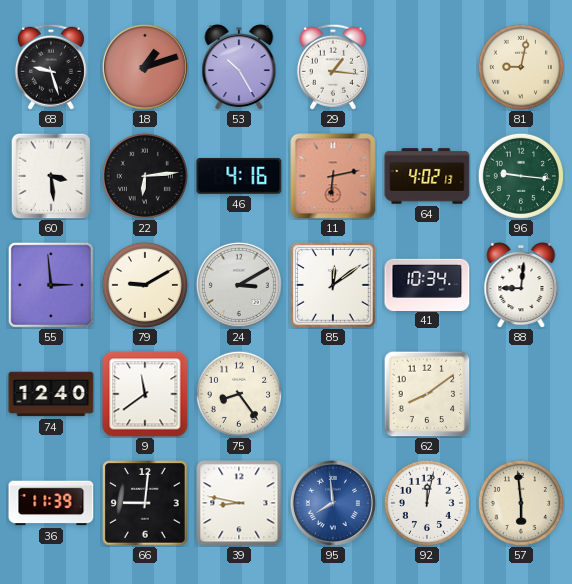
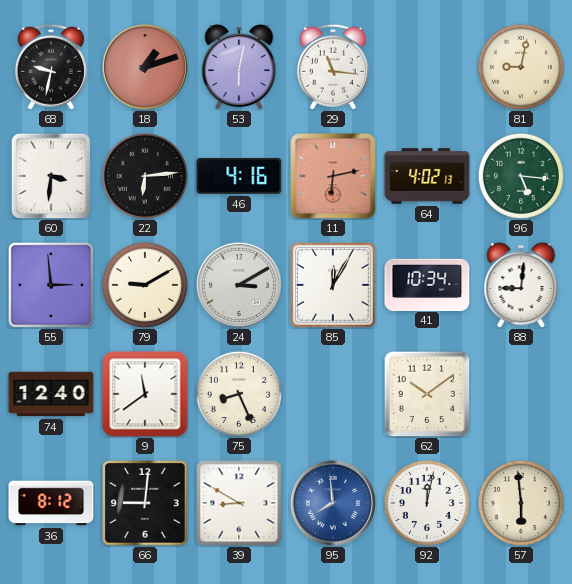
68: 9:27 -> 9:32 (51, 67)
53: 10:25 -> 6:02 (239, 67)
29: 1:16 -> 11:16 (333, 67)
60: 3:29 -> 3:31 (51, 176)
96: 9:16 -> 5:16 (521, 176)
85: 12:09 -> 12:05 (333, 285)
75: 8:24 -> 8:26 (239, 394)
62: 8:09 -> 10:09 (427, 394)
36: 11:39 -> 8:12 (51, 503)
39: 8:47 -> 8:50 (239, 503)
